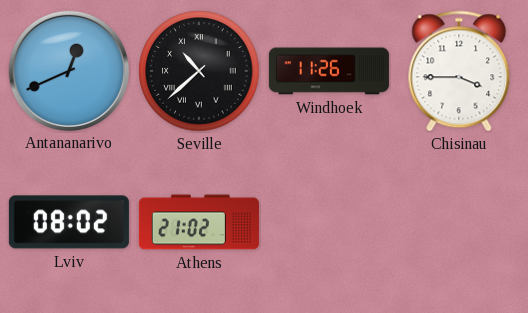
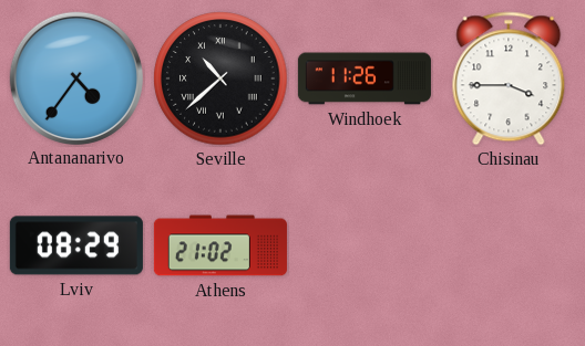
Antananarivo: 12:41 -> 4:36 (75, 77)
Lviv: 08:02 -> 08:29 (76, 245)
